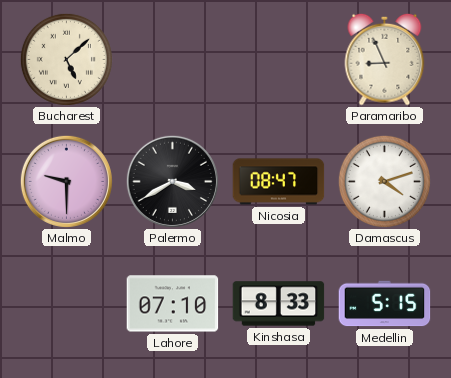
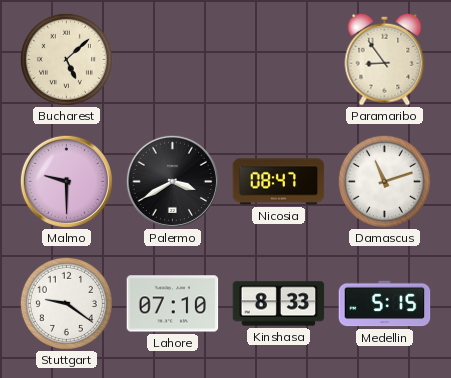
Paramaribo: 8:56 -> 8:54 (385, 59)
Damascus: 4:12 -> 11:12 (384, 181)
Stuttgart: none -> 9:21 (66, 303)
